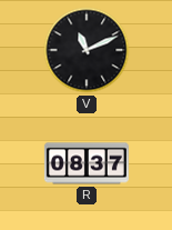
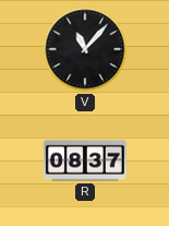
V: 11:11 -> 11:07 (85, 49)
